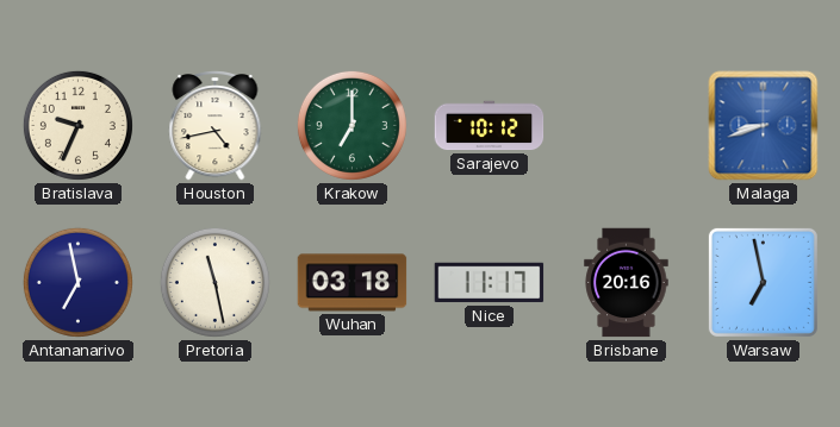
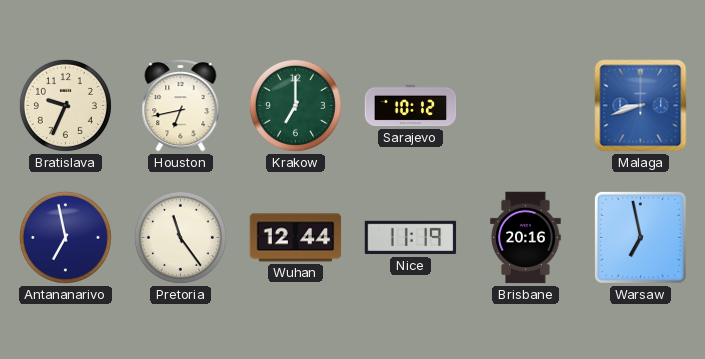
Houston: 4:43 -> 6:43 (181, 106)
Pretoria: 11:28 -> 11:24 (180, 237)
Wuhan: 03:18 -> 12:44 (296, 238)
Nice: 11:17 -> 11:19 (411, 238)
